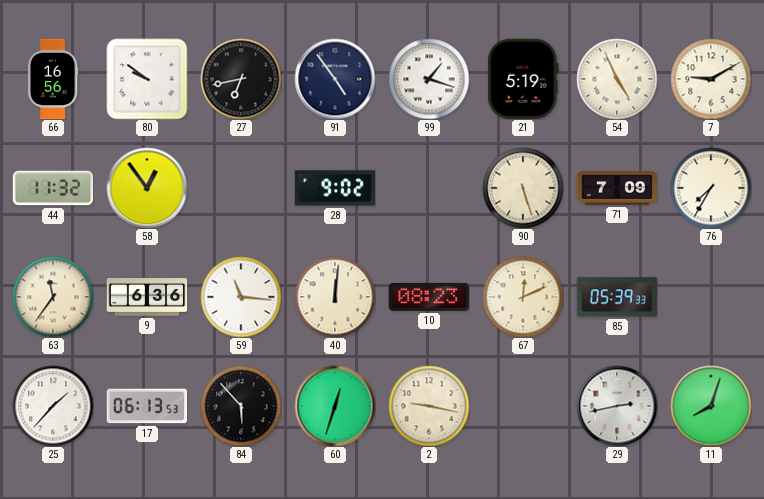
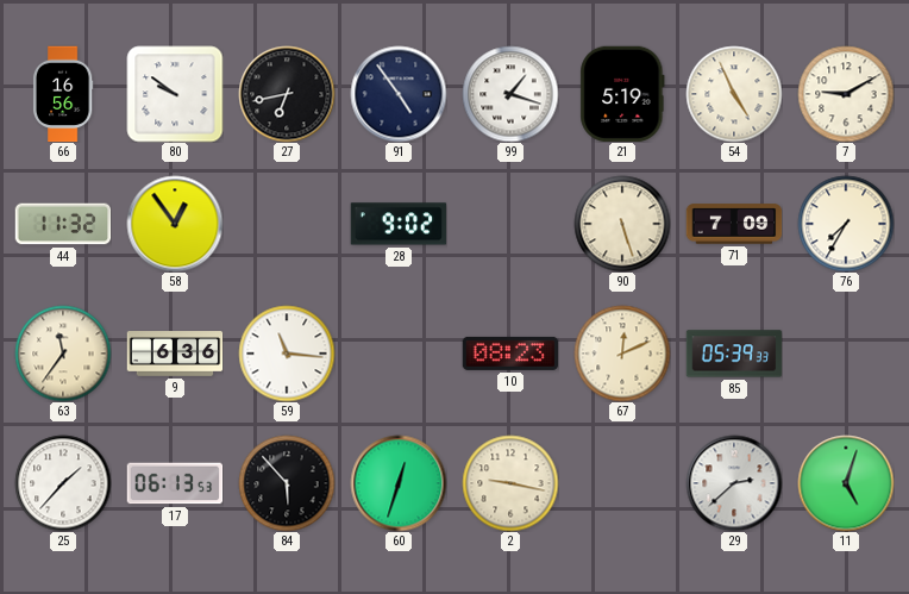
40: 12:01 -> none (335, 297)
29: 2:43 -> 2:38 (734, 483)
11: 8:03 -> 5:03 (846, 483)
